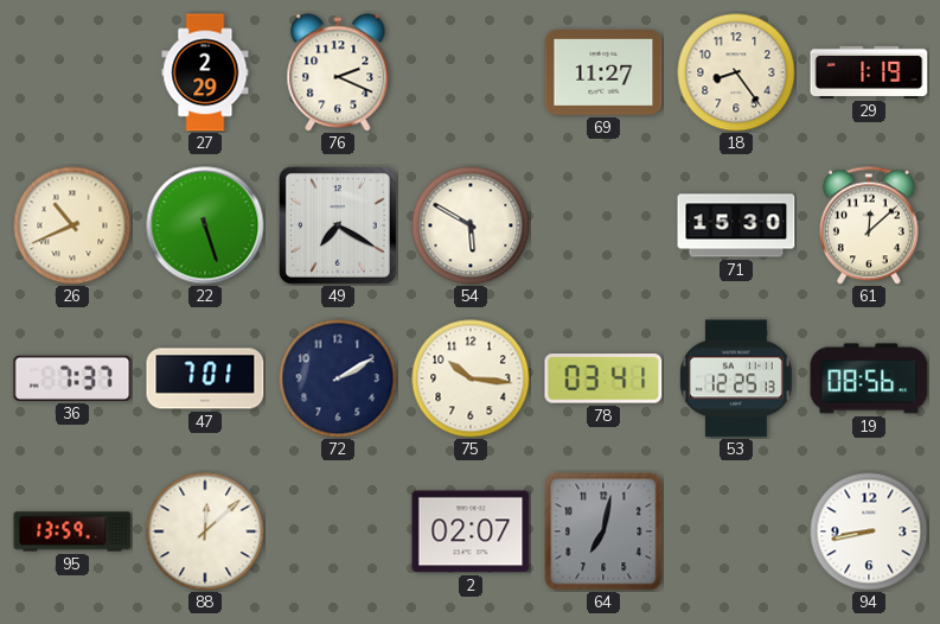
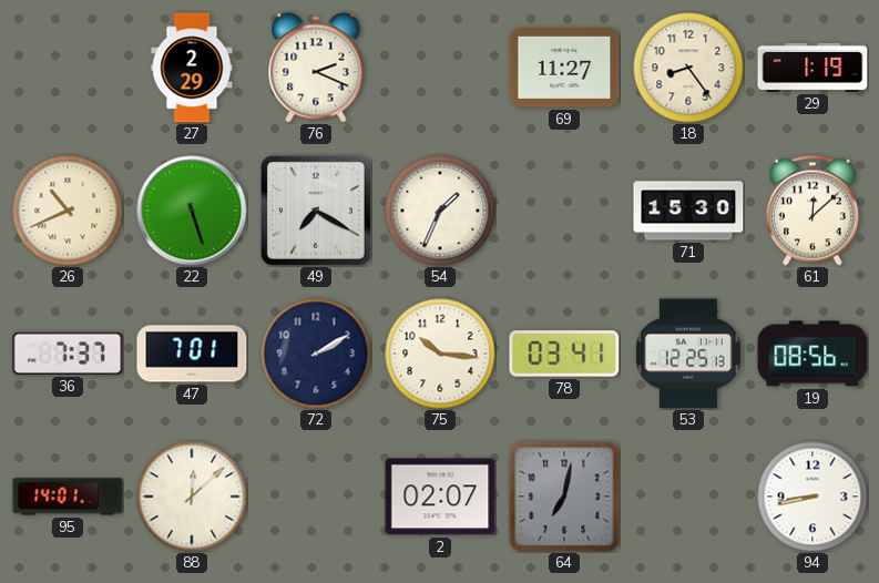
54: 5:50 -> 1:34 (440, 211)
95: 13:59 -> 14:01 (68, 497)
